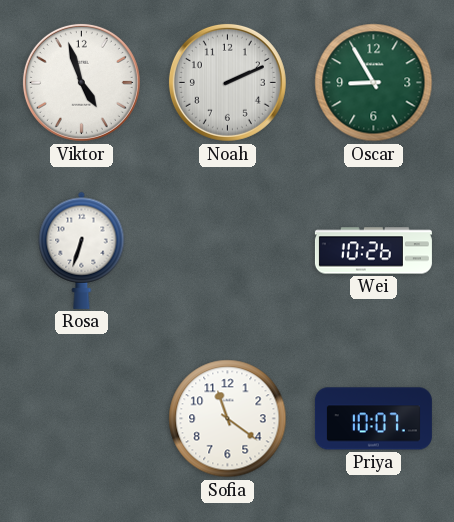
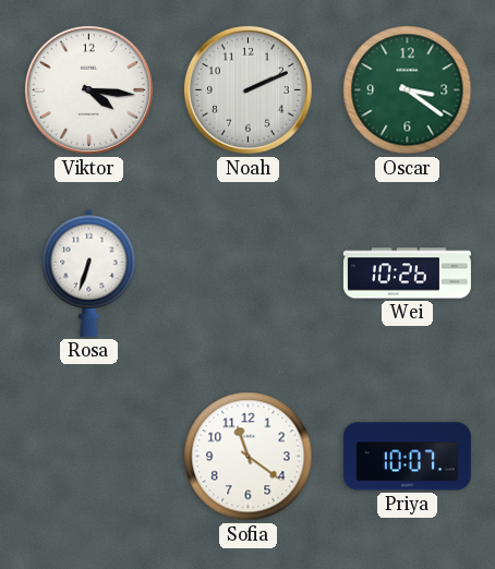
Viktor: 4:57 -> 4:16 (88, 89)
Oscar: 8:55 -> 3:21 (408, 90)
